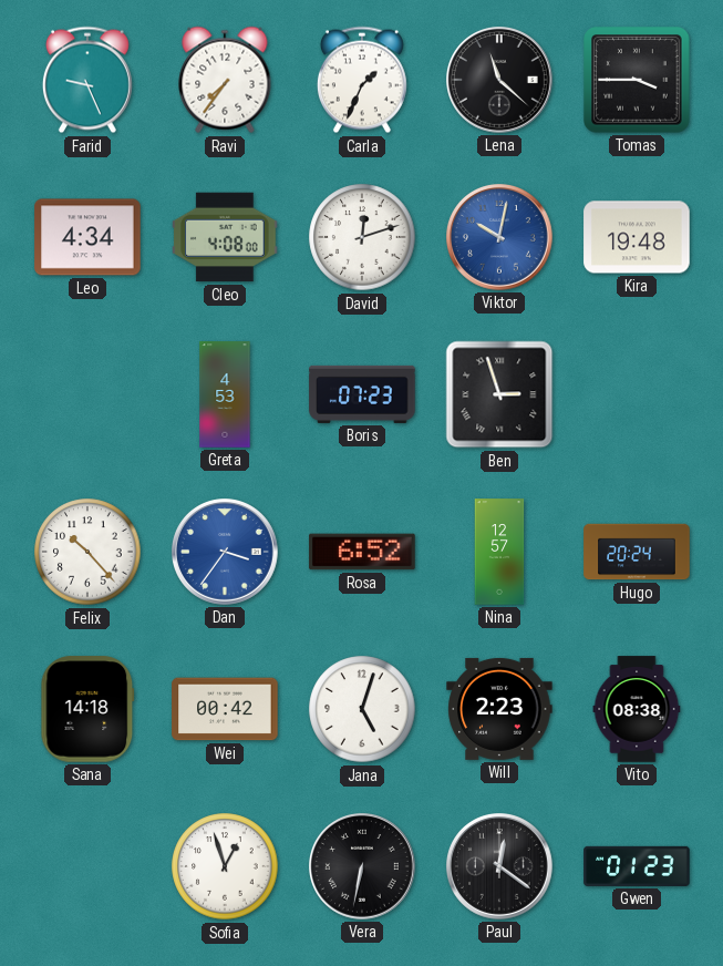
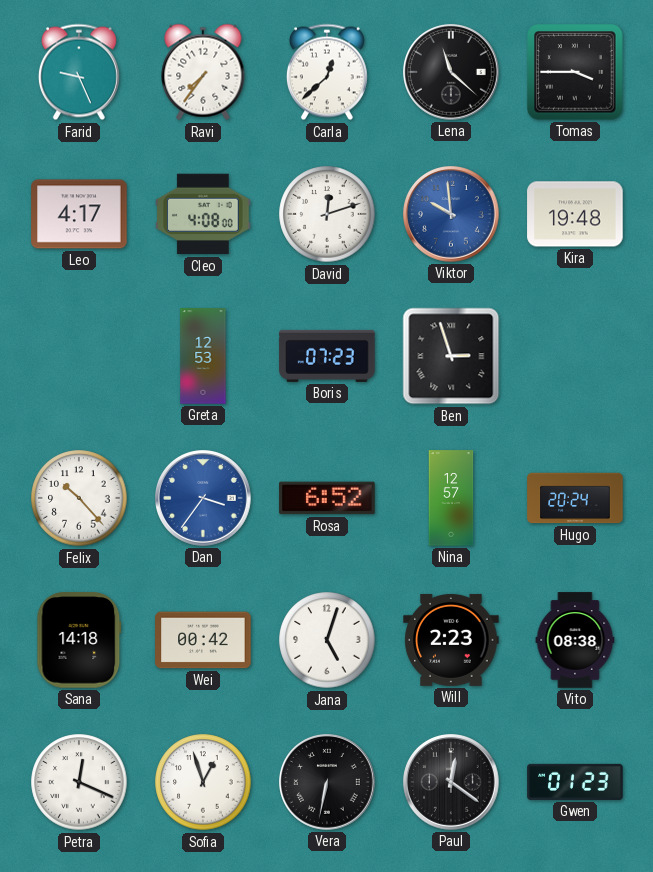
Carla: 1:34 -> 12:38 (327, 72)
Leo: 4:34 -> 4:17 (79, 214)
Viktor: 10:02 -> 9:59 (452, 215)
Greta: 4:53 -> 12:53 (203, 356)
Petra: none -> 12:19 (79, 782)
